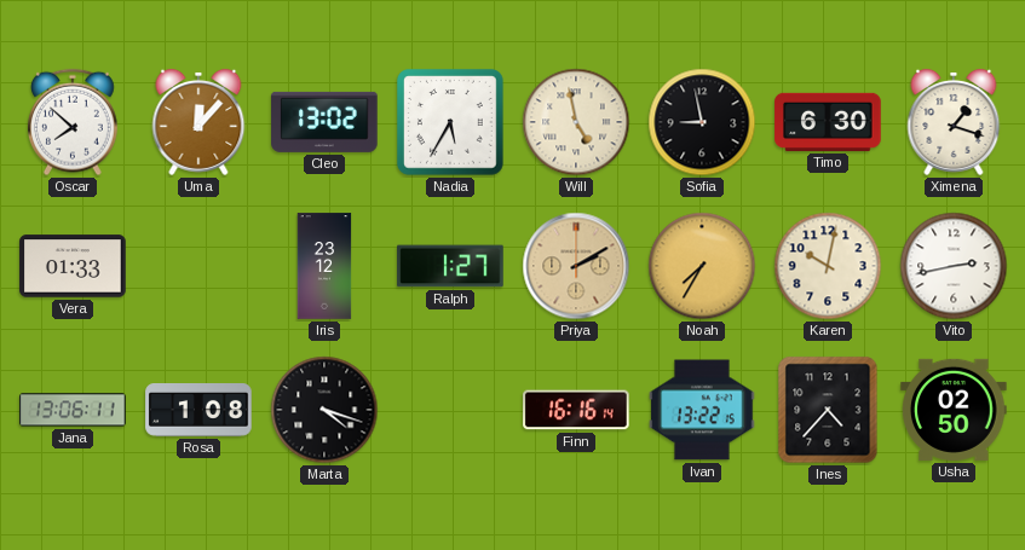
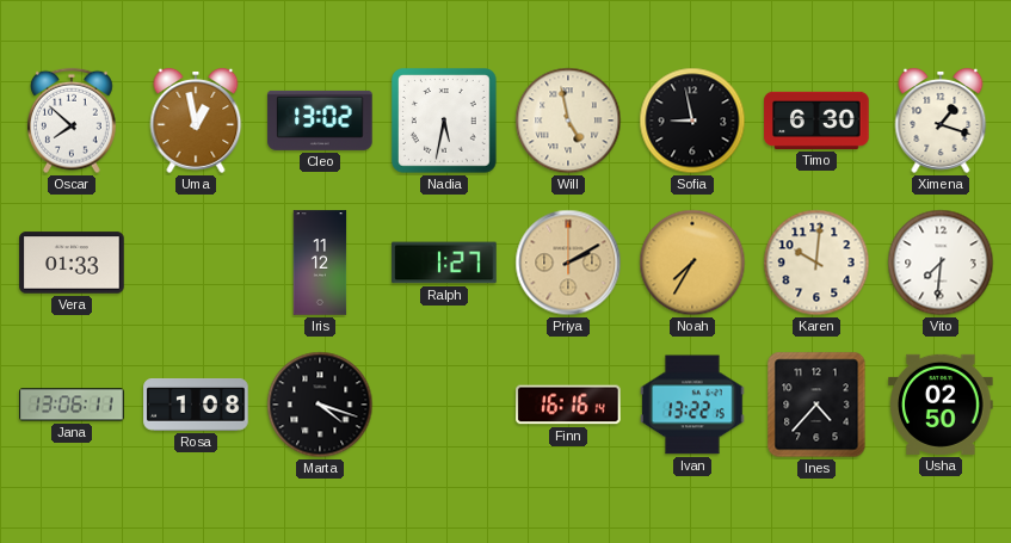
Uma: 12:07 -> 12:58 (196, 121)
Nadia: 5:35 -> 5:32 (445, 122)
Iris: 23:12 -> 11:12 (320, 263)
Karen: 10:02 -> 10:01 (816, 263)
Vito: 2:43 -> 7:31 (941, 263)
